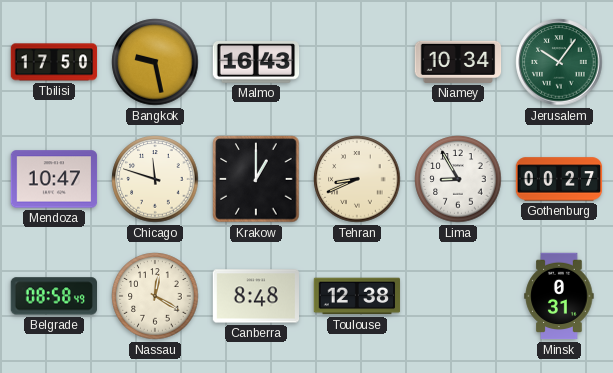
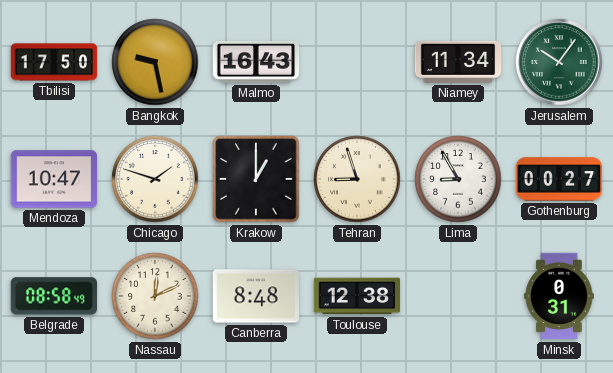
Niamey: 10:34 -> 11:34 (458, 62)
Chicago: 11:48 -> 1:48 (155, 179)
Tehran: 8:41 -> 8:57 (357, 179)
Nassau: 12:20 -> 12:11 (155, 296)
